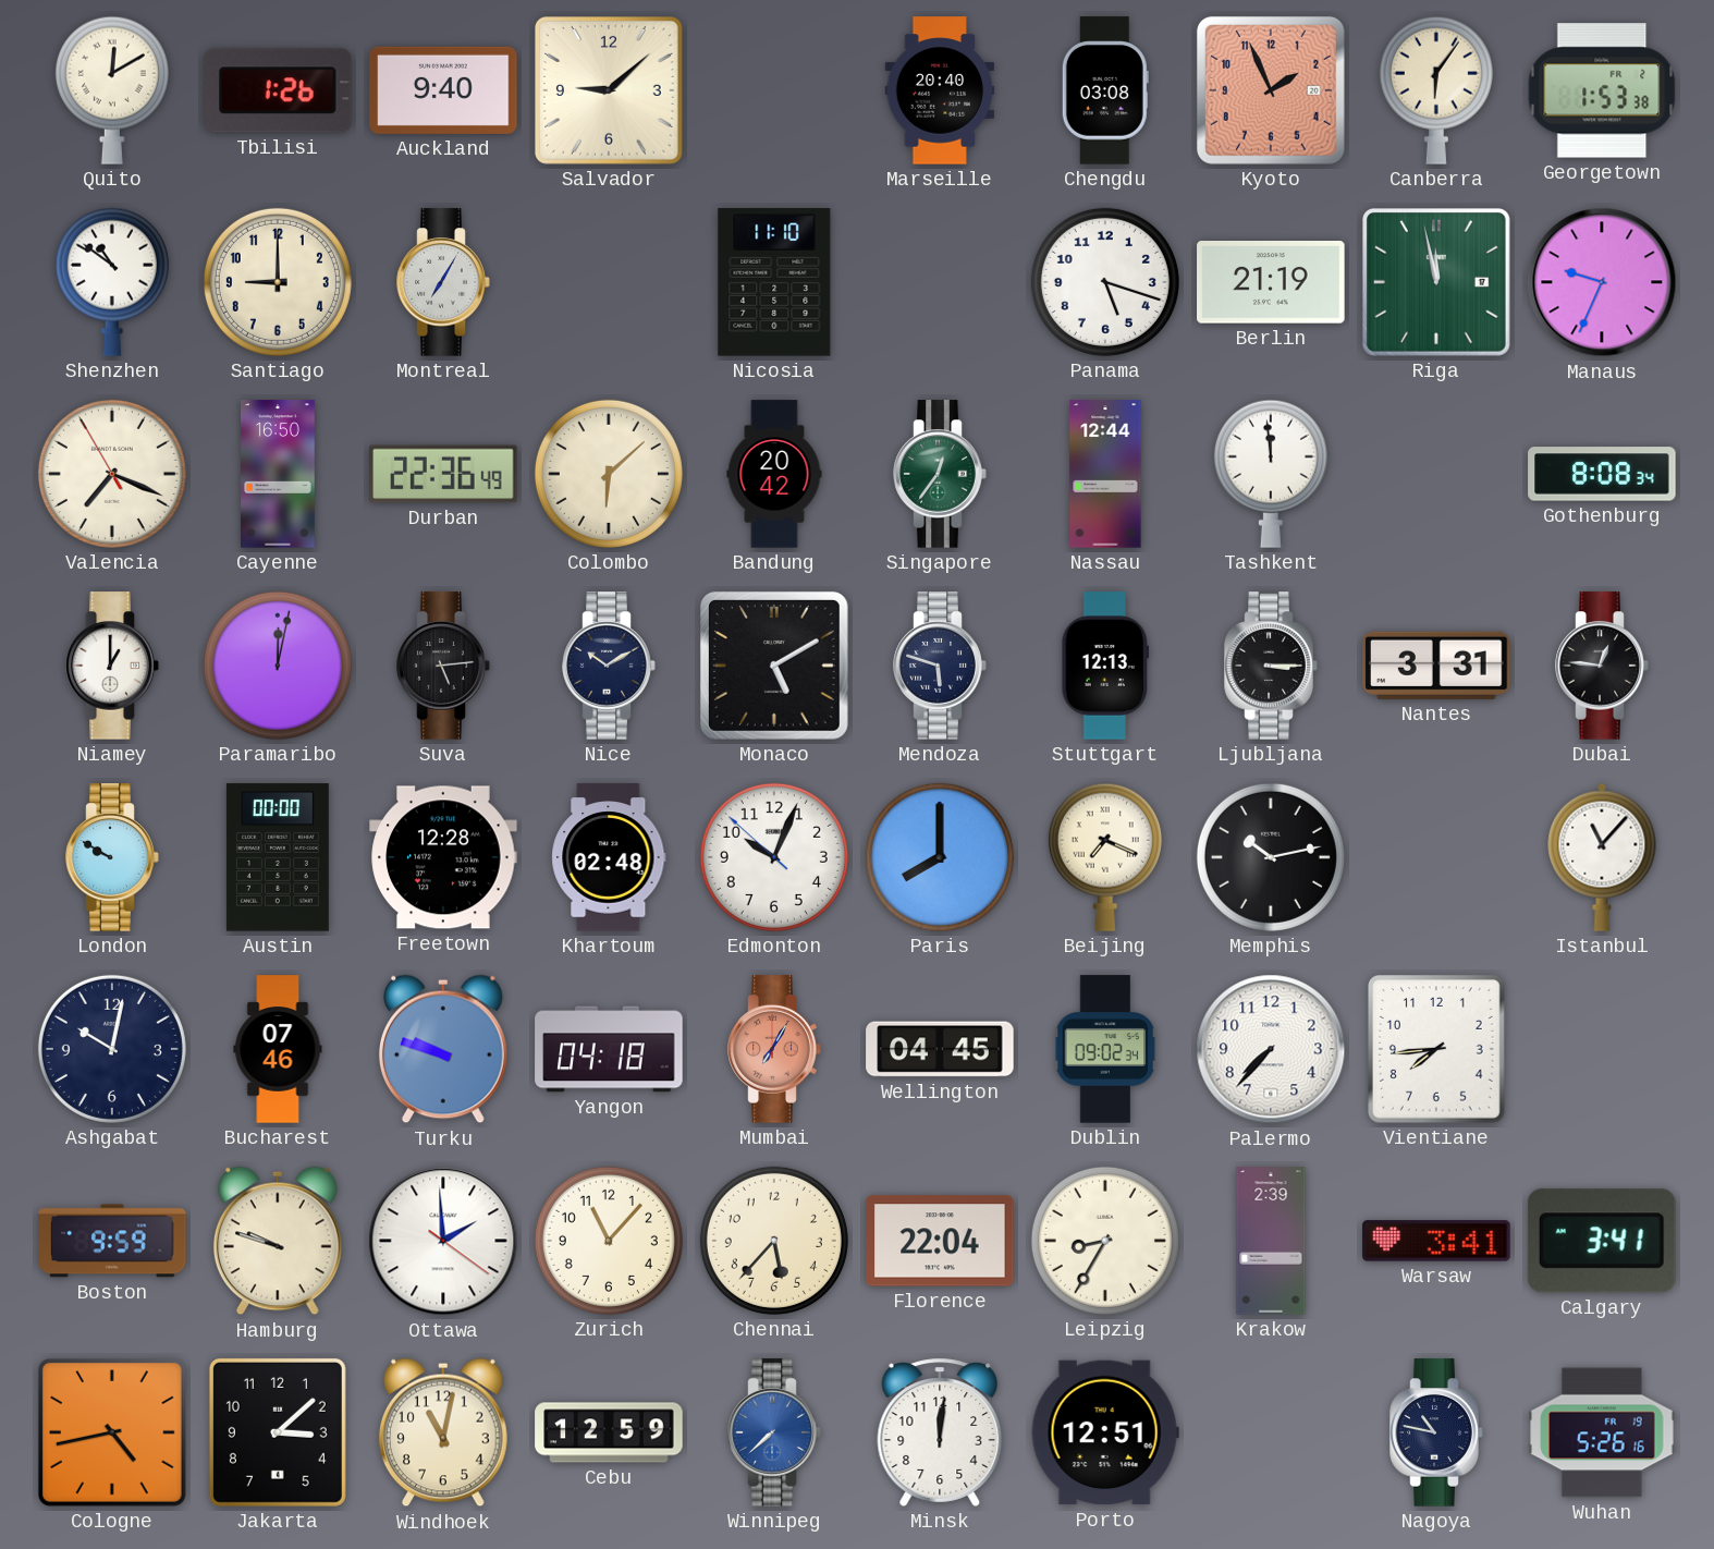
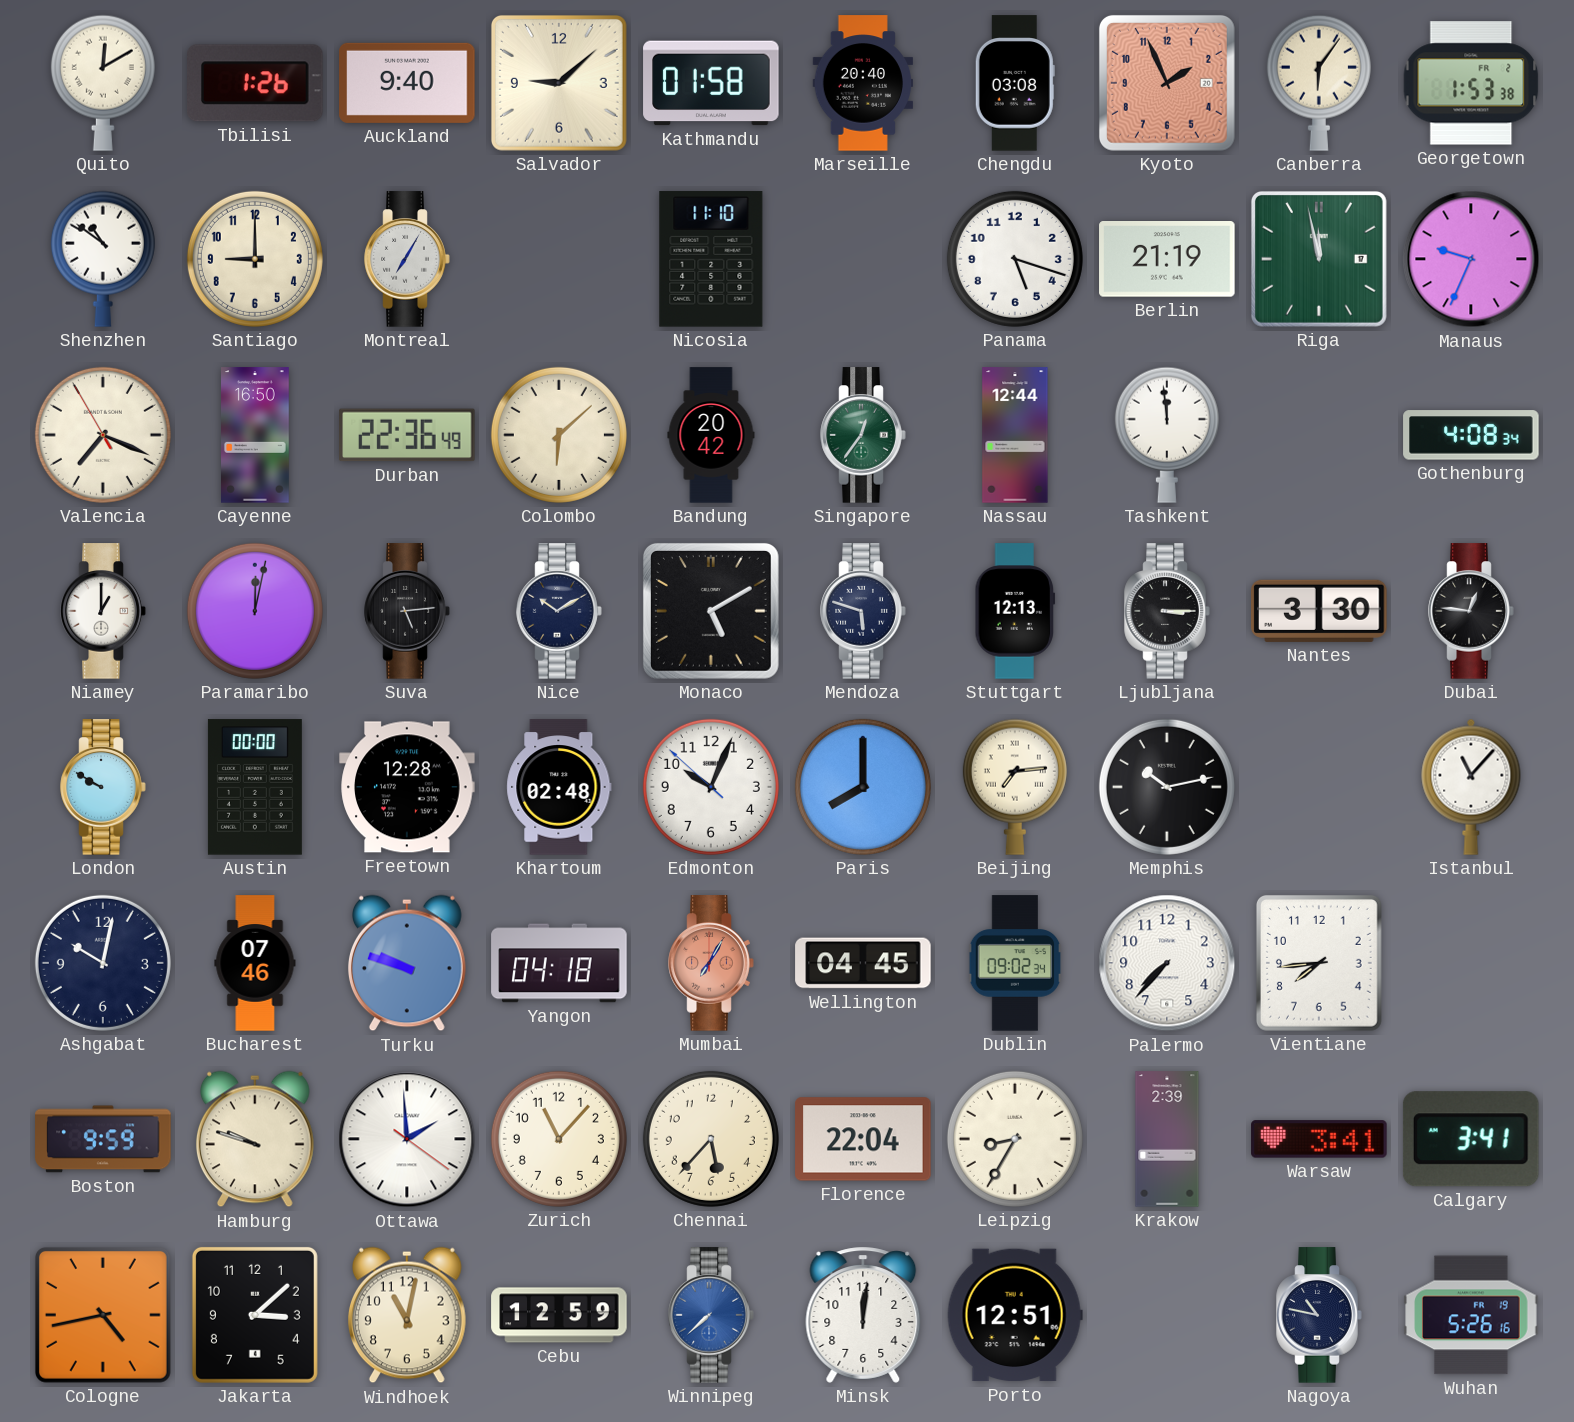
Kathmandu: none -> 01:58 (711, 83)
Gothenburg: 8:08 -> 4:08 (1471, 435)
Nantes: 3:31 -> 3:30 (1319, 611)
Beijing: 7:19 -> 7:14 (1015, 787)
